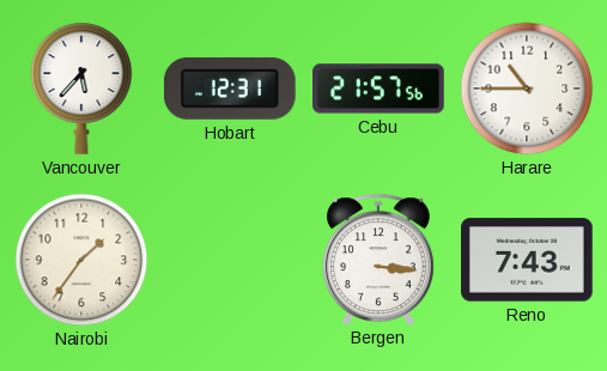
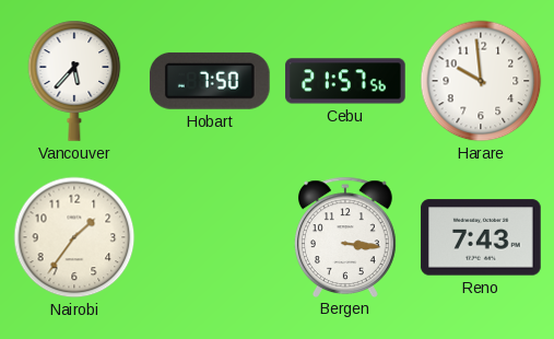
Hobart: 12:31 -> 7:50 (210, 81)
Harare: 10:45 -> 9:59 (481, 81)
